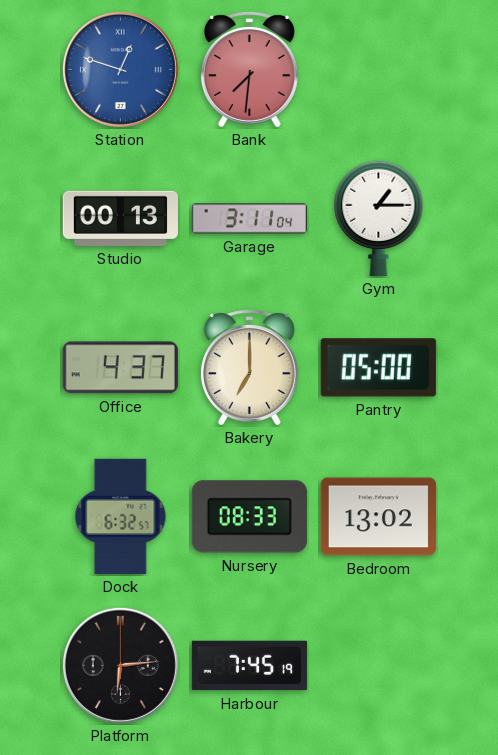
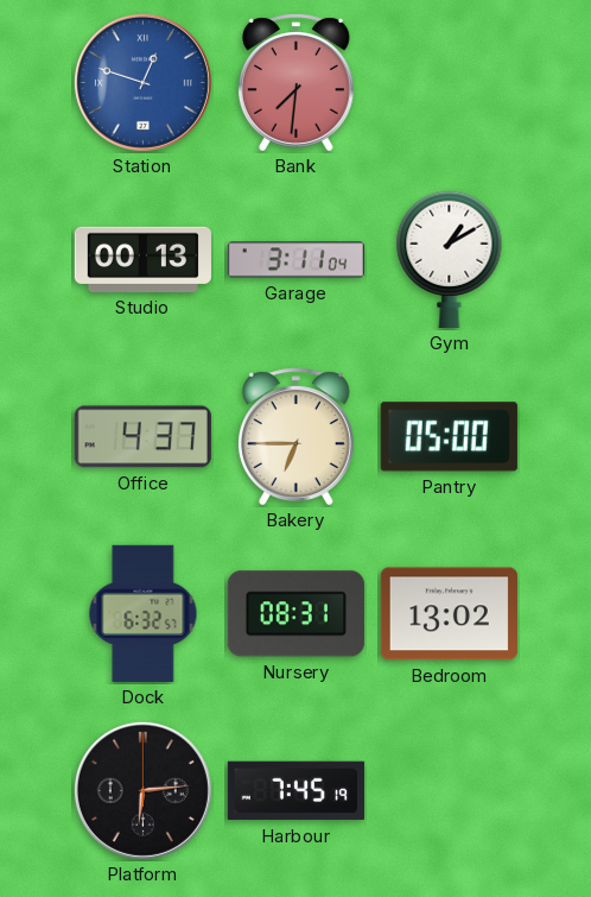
Gym: 1:15 -> 1:10 (450, 259)
Bakery: 7:00 -> 6:45 (295, 437)
Nursery: 08:33 -> 08:31 (295, 614)
